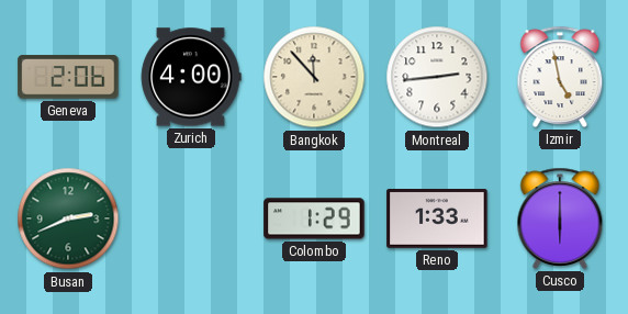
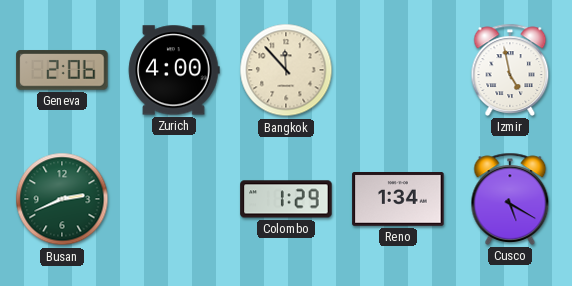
Montreal: 2:44 -> none (437, 77)
Reno: 1:33 -> 1:34 (398, 200)
Cusco: 6:00 -> 5:20 (510, 199)
